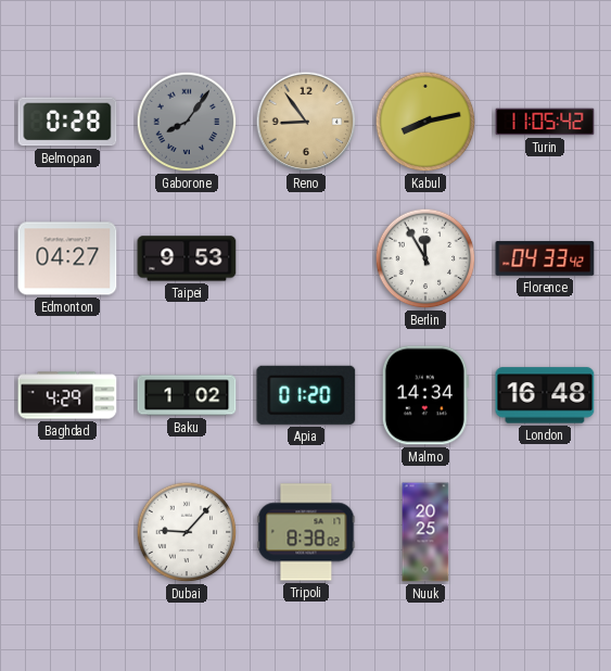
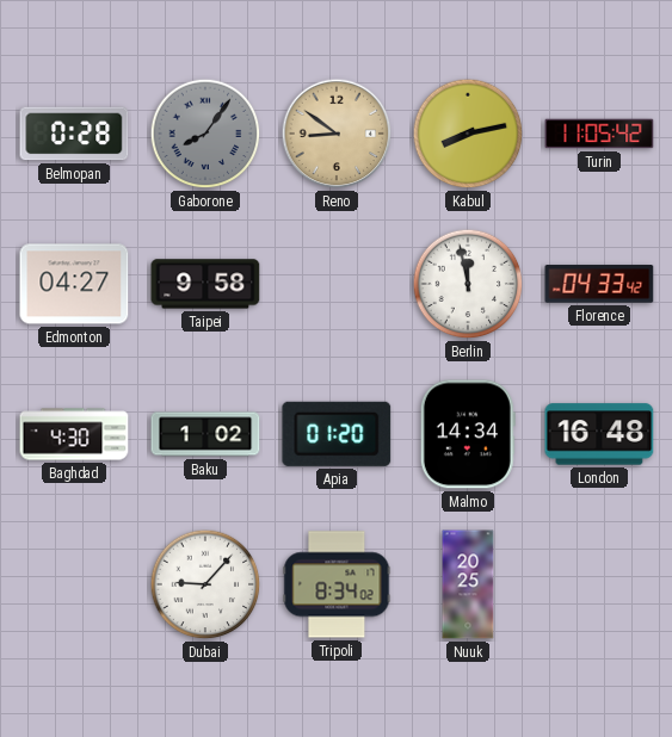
Reno: 8:54 -> 8:51 (337, 134)
Taipei: 9:53 -> 9:58 (205, 284)
Berlin: 11:55 -> 11:58 (468, 284)
Baghdad: 4:29 -> 4:30 (74, 434)
Tripoli: 8:38 -> 8:34 (337, 584)
